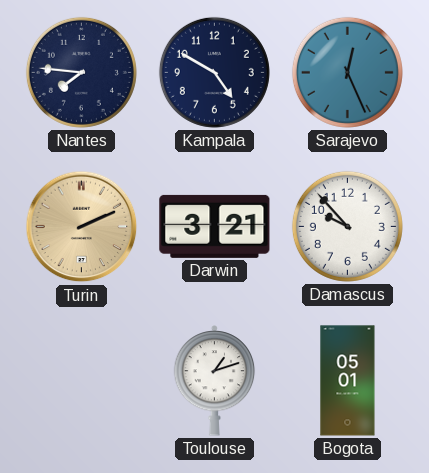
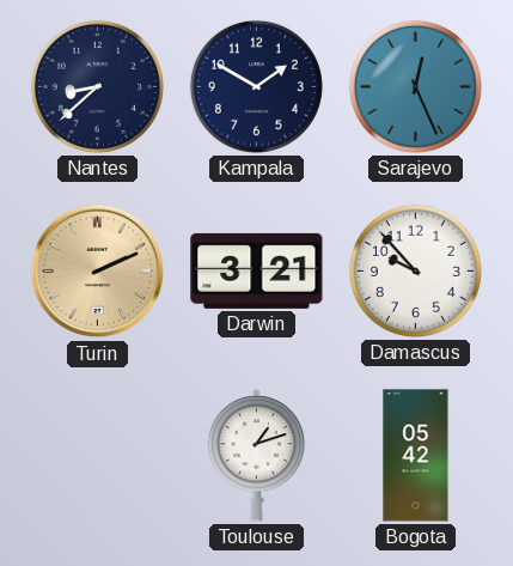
Nantes: 7:46 -> 8:38 (97, 86)
Kampala: 4:50 -> 1:50 (256, 86)
Bogota: 05:01 -> 05:42 (416, 456)
